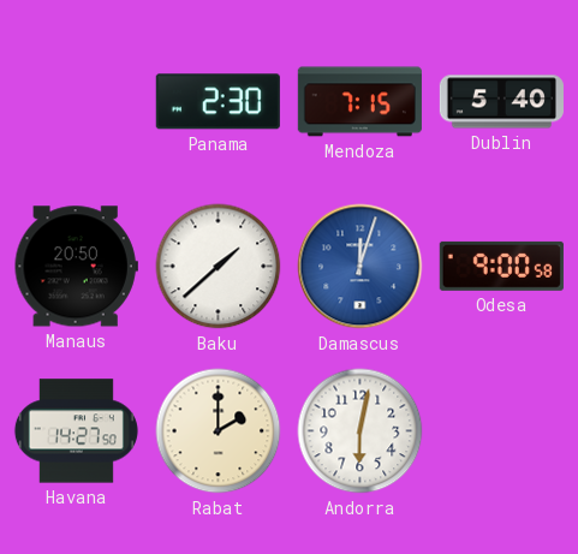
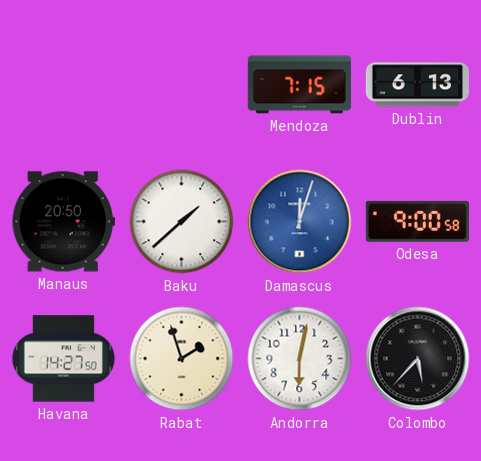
Panama: 2:30 -> none (218, 102)
Dublin: 5:40 -> 6:13 (417, 85)
Rabat: 2:00 -> 1:57 (182, 359)
Colombo: none -> 5:37 (418, 359)
